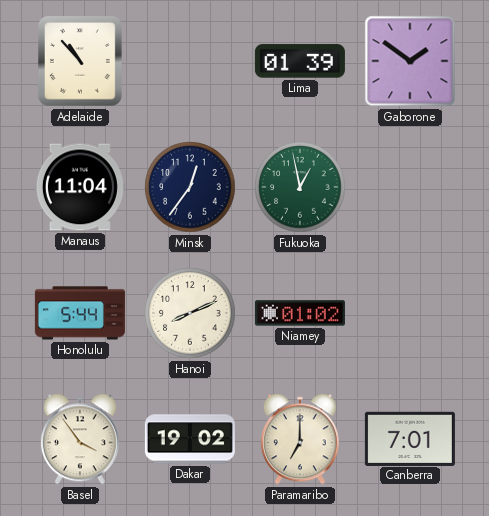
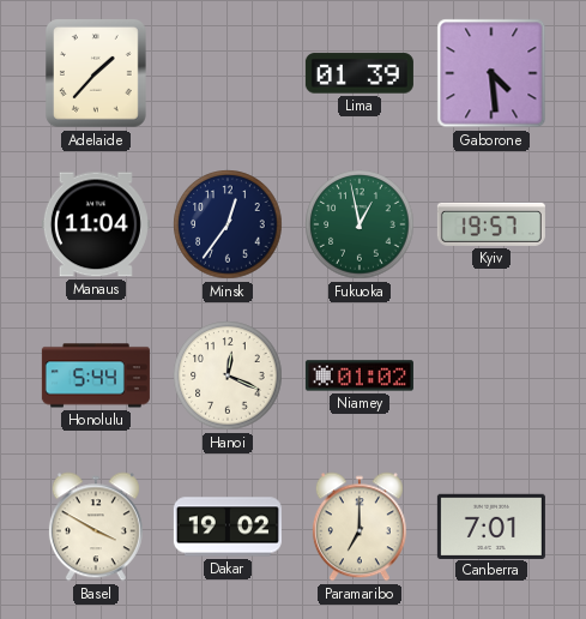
Adelaide: 10:53 -> 1:37 (97, 74)
Gaborone: 1:51 -> 4:29 (491, 73)
Kyiv: none -> 19:57 (491, 224)
Hanoi: 8:11 -> 12:19 (228, 375)
Basel: 3:54 -> 3:50 (96, 527)
